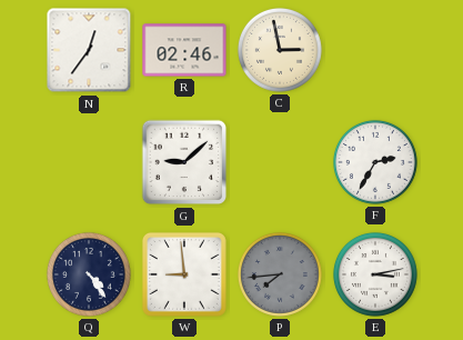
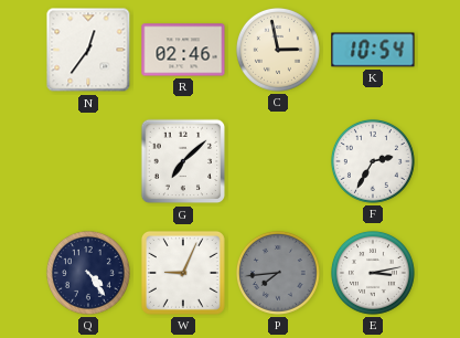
K: none -> 10:54 (373, 50)
G: 9:08 -> 7:08 (183, 161)
W: 8:59 -> 9:04 (183, 273)
